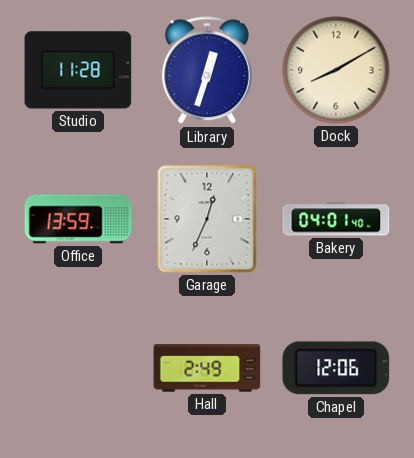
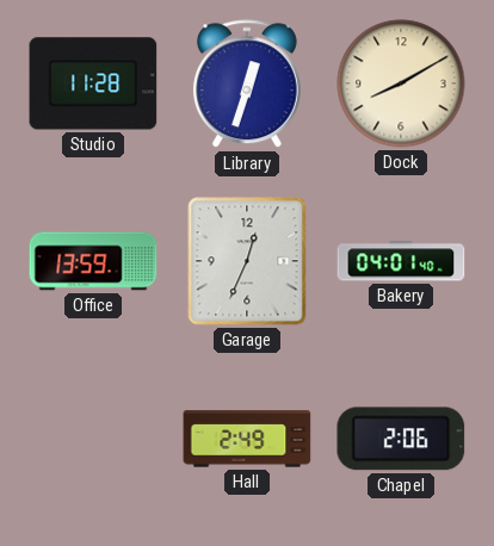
Chapel: 12:06 -> 2:06 (401, 439)
